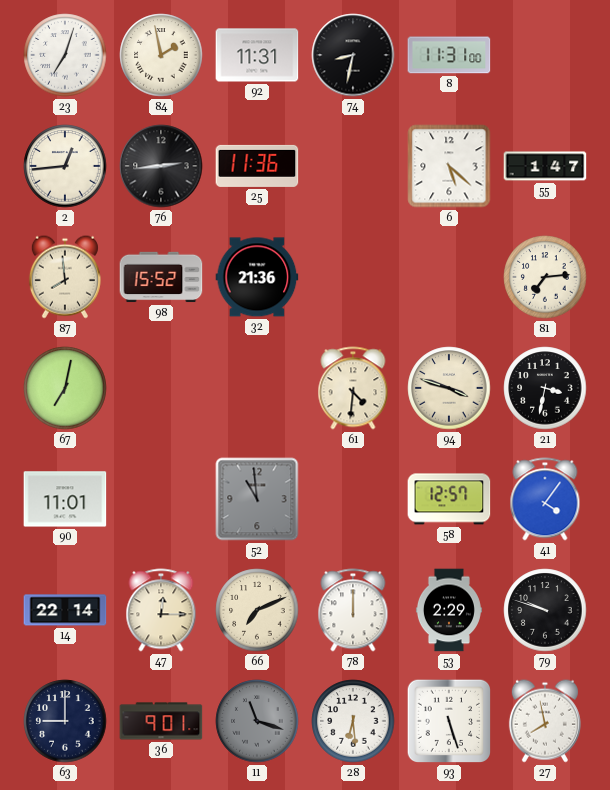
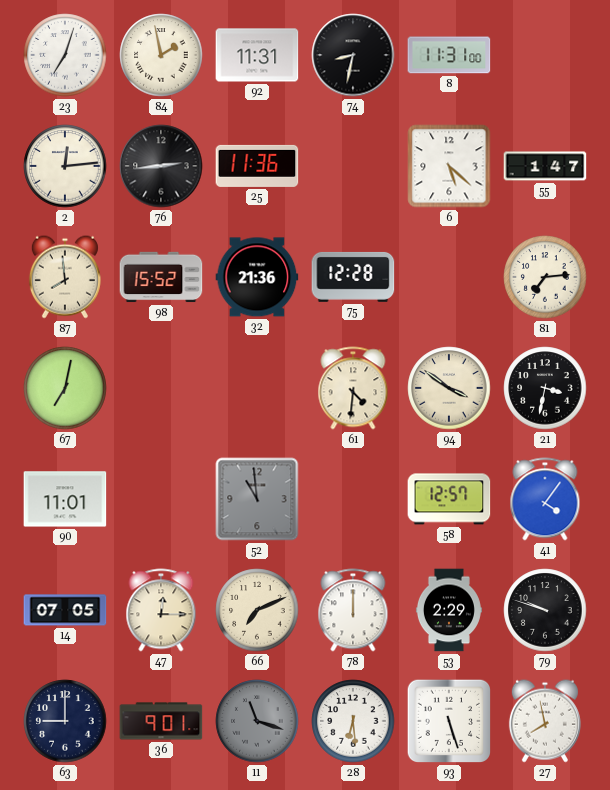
2: 12:44 -> 12:14 (65, 166)
75: none -> 12:28 (353, 277)
94: 3:48 -> 3:51 (449, 388)
14: 22:14 -> 07:05 (65, 610)
